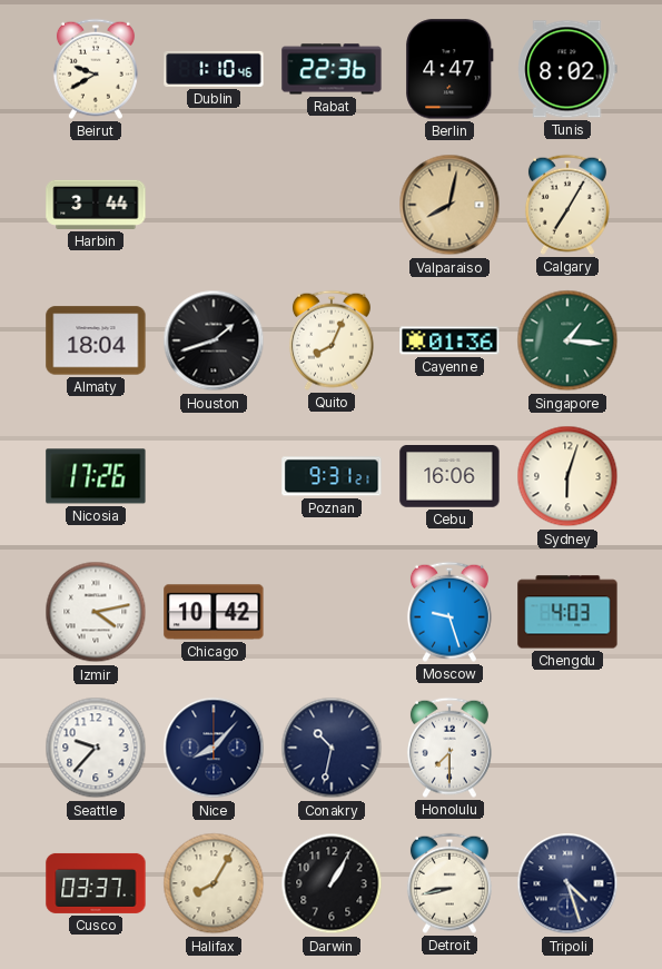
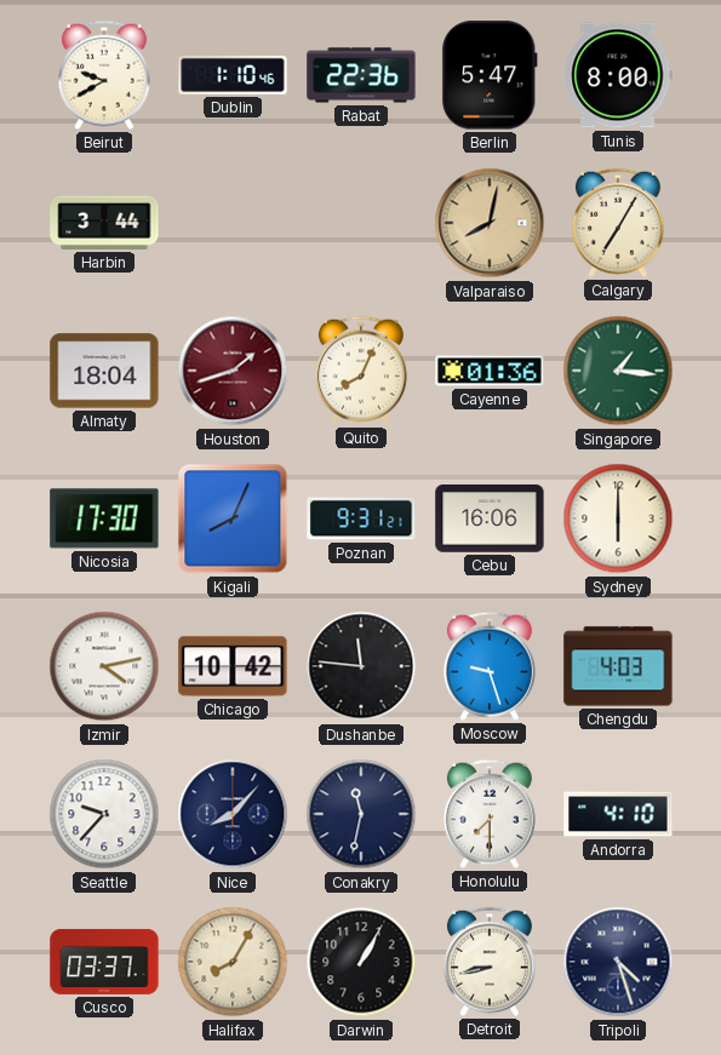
Berlin: 4:47 -> 5:47 (490, 75)
Tunis: 8:02 -> 8:00 (618, 75)
Houston dial: black -> burgundy (233, 371)
Nicosia: 17:26 -> 17:30 (104, 518)
Kigali: none -> 8:04 (233, 518)
Sydney: 6:03 -> 6:00 (618, 518)
Dushanbe: none -> 11:46 (361, 666)
Conakry: 10:32 -> 11:32 (361, 814)
Andorra: none -> 4:10 (618, 814)
